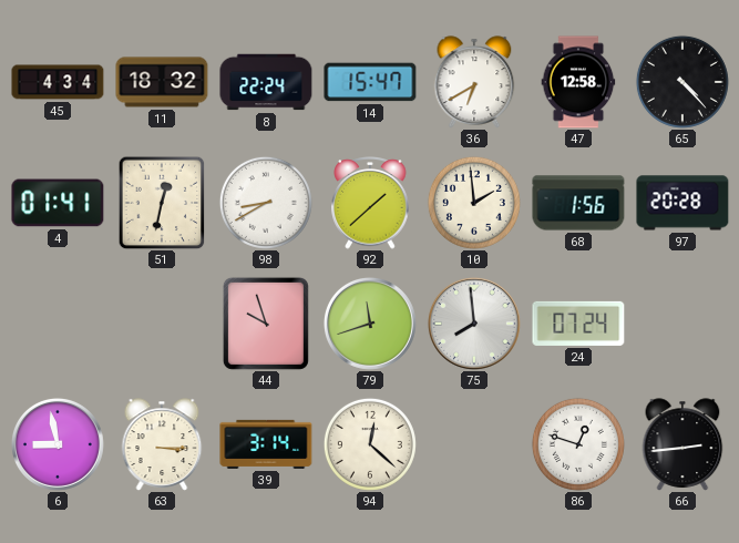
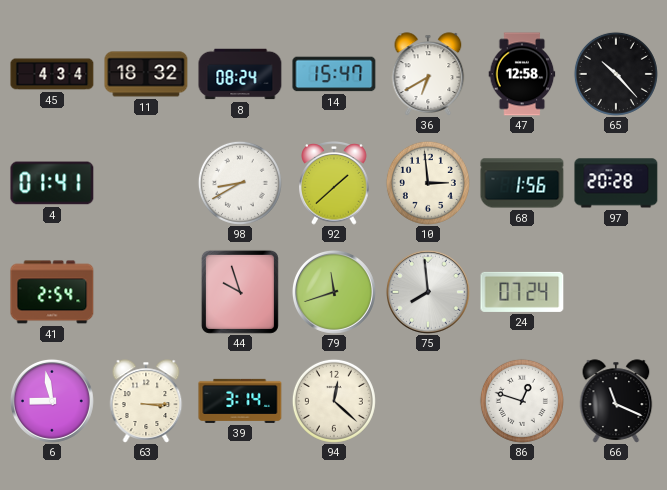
8: 22:24 -> 08:24 (240, 74)
65: 4:23 -> 10:23 (616, 74)
51: 12:32 -> none (162, 203)
10: 1:59 -> 2:59 (428, 183)
41: none -> 2:54 (52, 292)
66: 2:44 -> 11:19 (616, 401)
